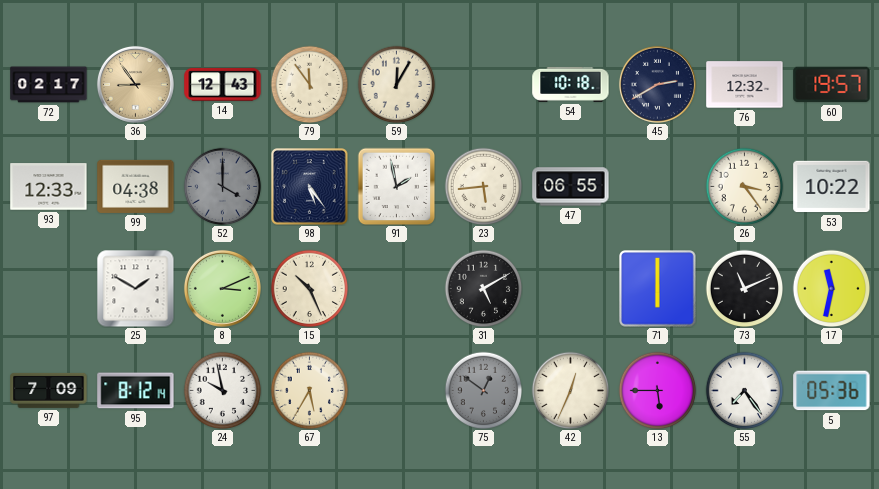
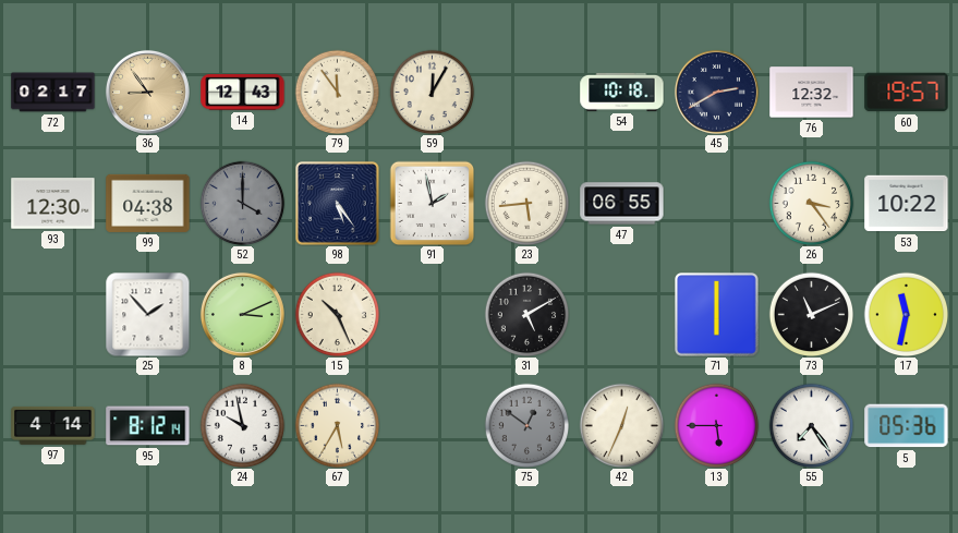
93: 12:33 -> 12:30 (53, 204)
25: 1:50 -> 1:53 (147, 314)
97: 7:09 -> 4:14 (53, 425)
